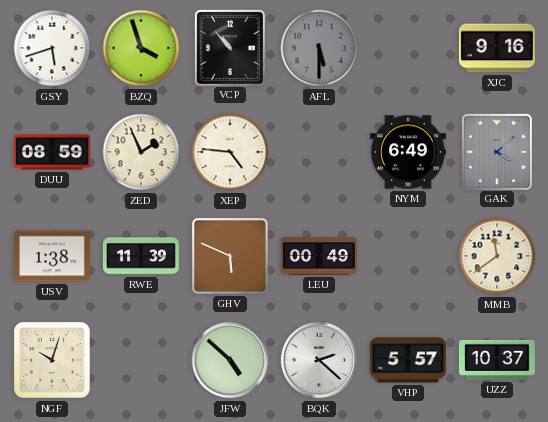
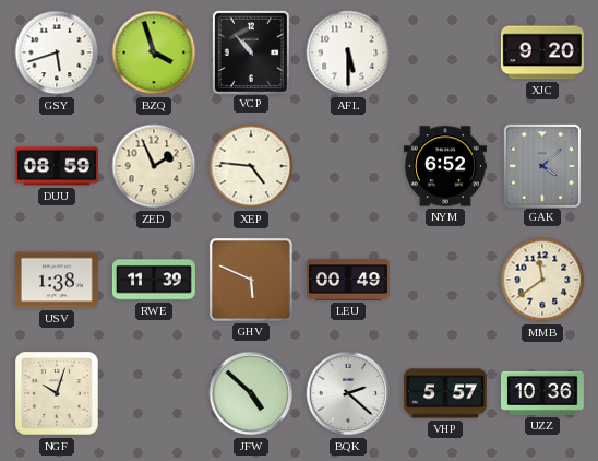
AFL dial: grey -> white (348, 52)
XJC: 9:16 -> 9:20 (542, 52)
NYM: 6:49 -> 6:52 (445, 166)
UZZ: 10:37 -> 10:36 (542, 393)
